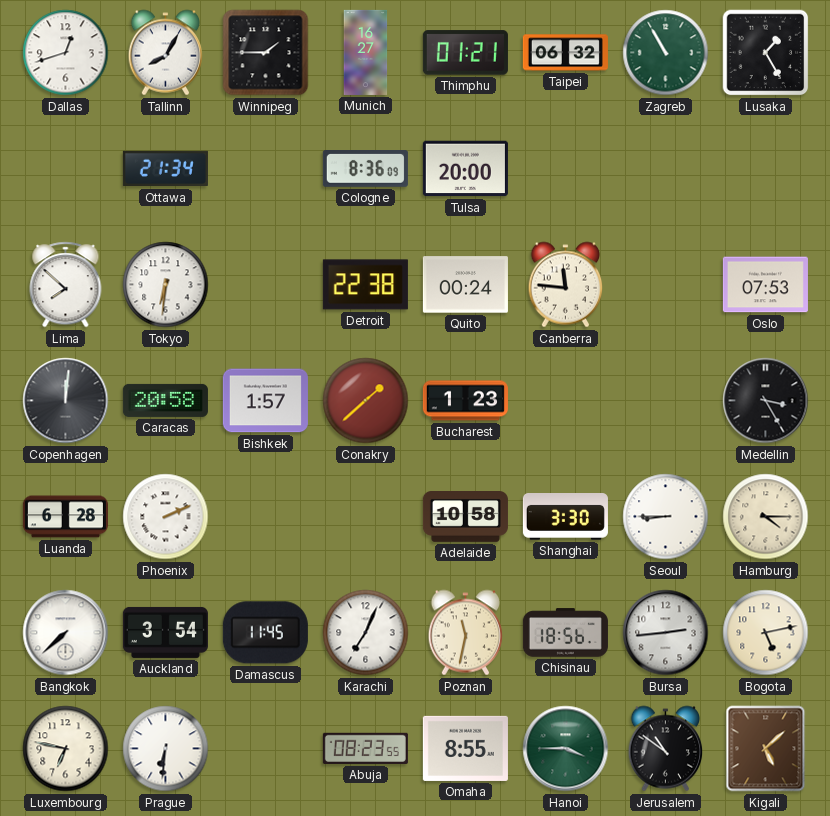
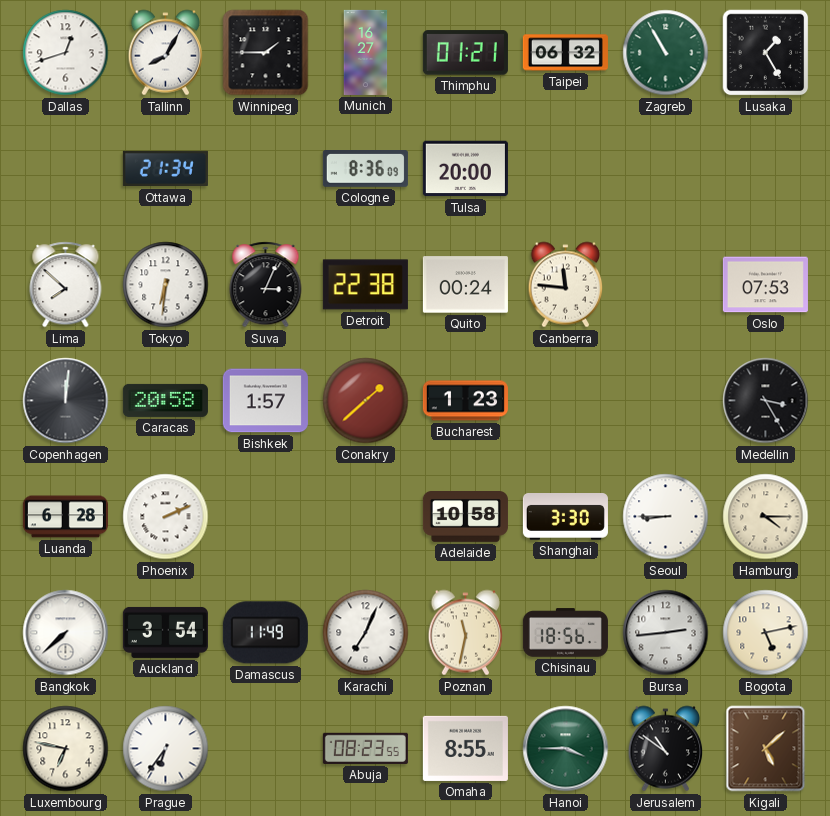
Suva: none -> 3:04 (266, 285)
Damascus: 11:45 -> 11:49 (265, 633)
Prague: 6:31 -> 6:36 (166, 749)
